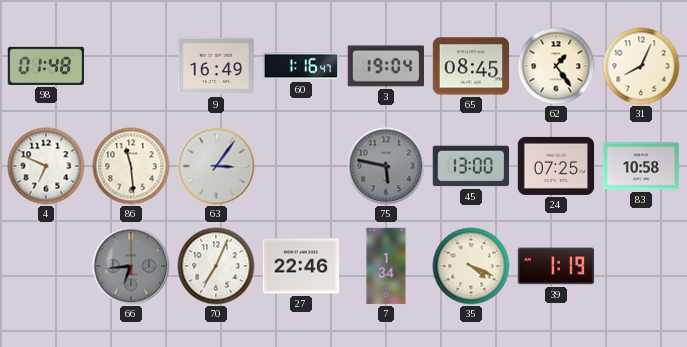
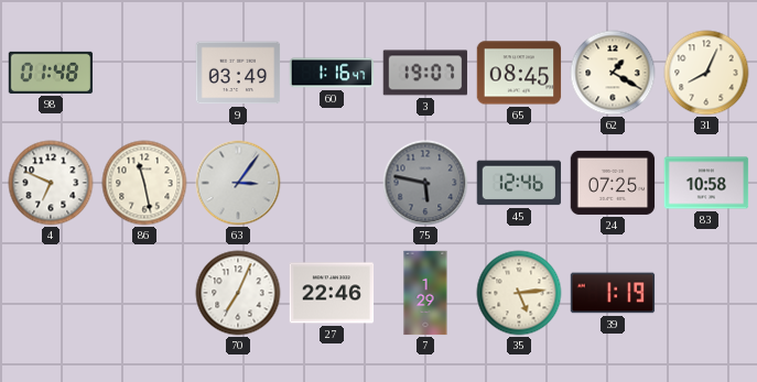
9: 16:49 -> 03:49 (238, 73)
3: 19:04 -> 19:07 (425, 73)
62: 1:24 -> 1:20 (613, 73)
86: 11:29 -> 11:28 (144, 183)
45: 13:00 -> 12:46 (519, 183)
66: 6:44 -> none (131, 266)
7: 1:34 -> 1:29 (425, 293)
35: 4:19 -> 5:14 (519, 293)
